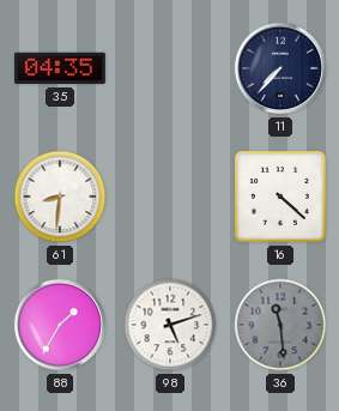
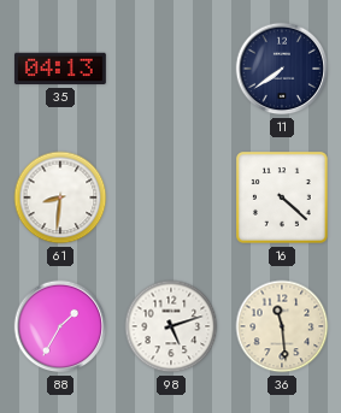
35: 04:35 -> 04:13 (60, 69)
11: 7:37 -> 7:39 (282, 69)
36 dial: grey -> cream (282, 326)
